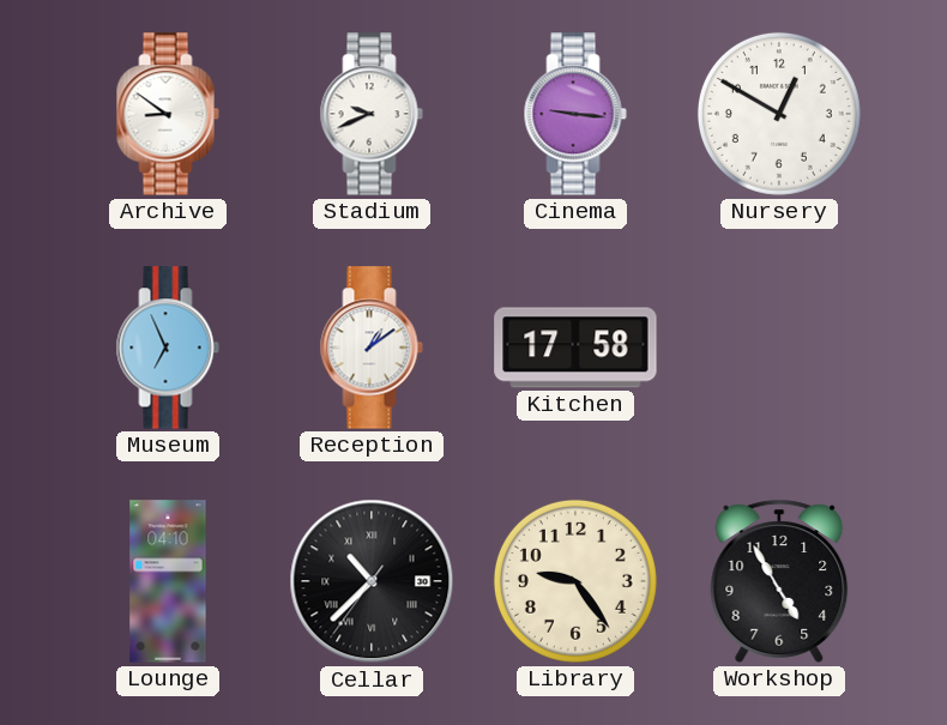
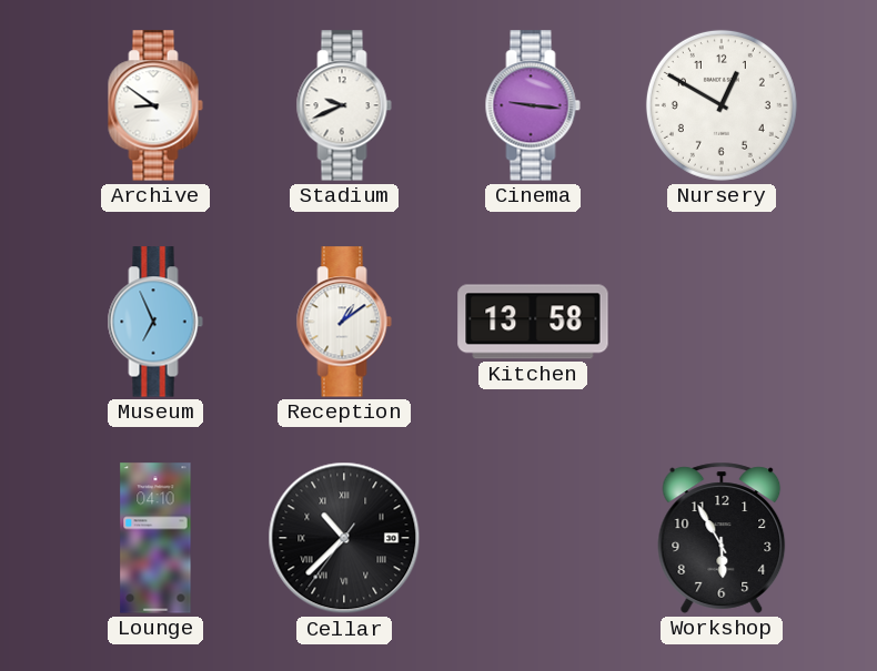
Kitchen: 17:58 -> 13:58 (533, 322)
Library: 9:24 -> none (575, 581)
Workshop: 4:55 -> 5:55 (722, 538)
